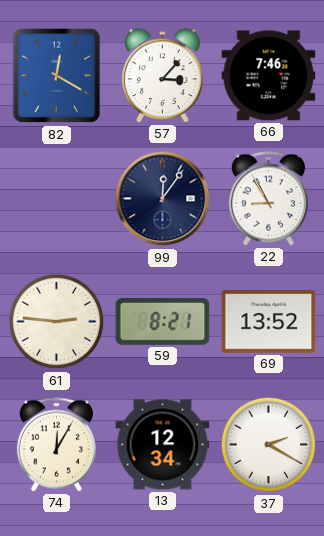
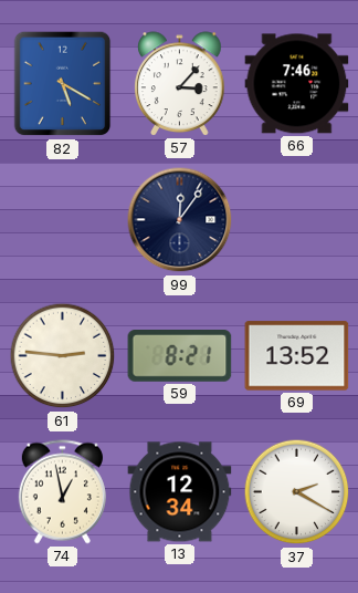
82: 12:20 -> 5:20 (63, 84)
22: 8:55 -> none (268, 199)
74: 12:05 -> 12:58 (62, 492)
